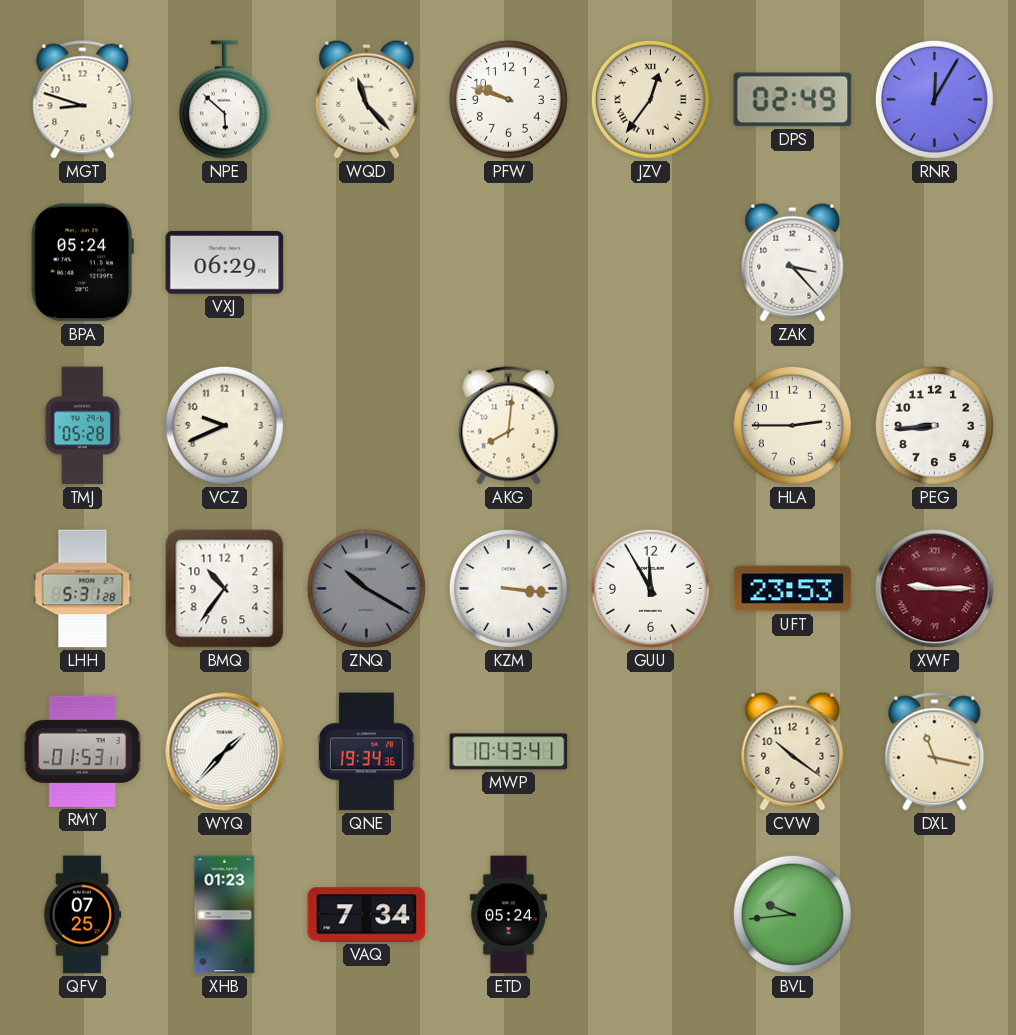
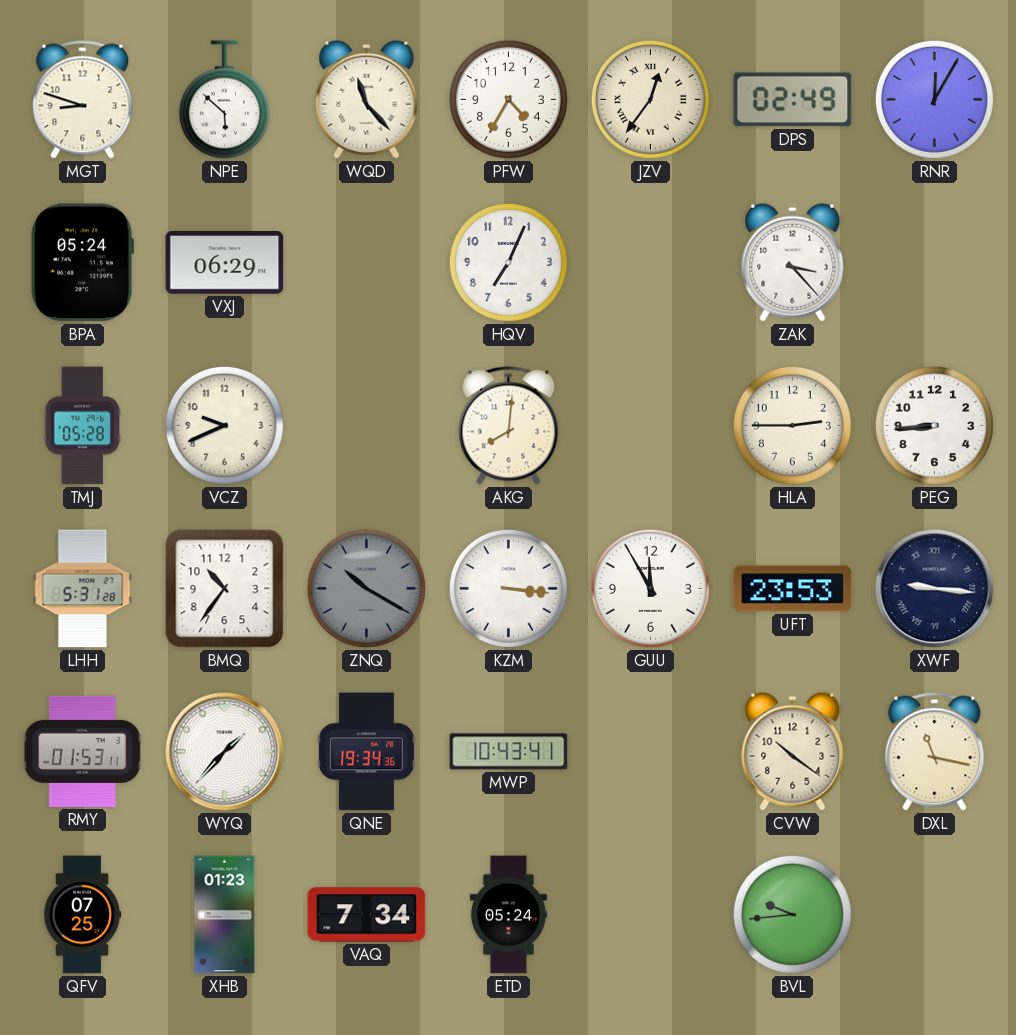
PFW: 9:48 -> 4:35 (508, 99)
HQV: none -> 7:04 (508, 262)
XWF: 9:15 -> 9:16 (935, 589)
XWF dial: burgundy -> navy (935, 589)
